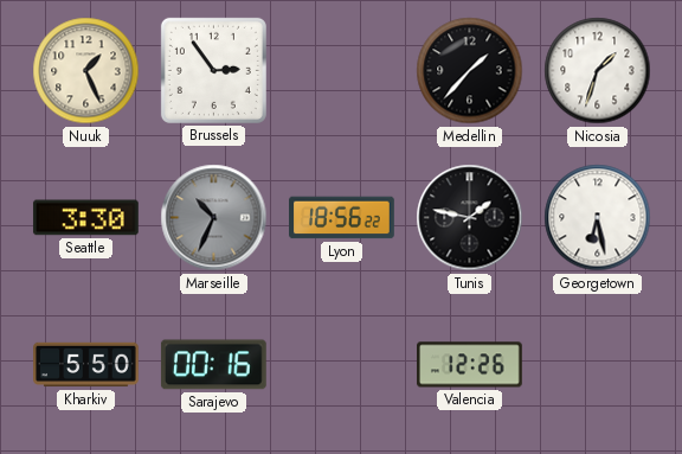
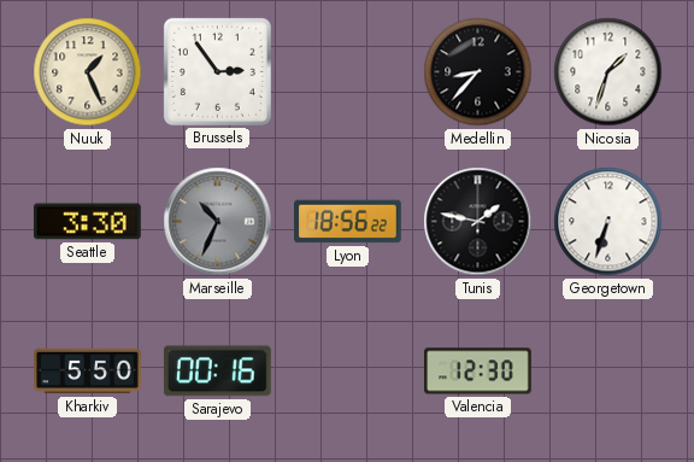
Medellin: 1:37 -> 8:37 (478, 72)
Georgetown: 6:28 -> 6:33 (608, 222)
Valencia: 12:26 -> 12:30 (478, 372)
